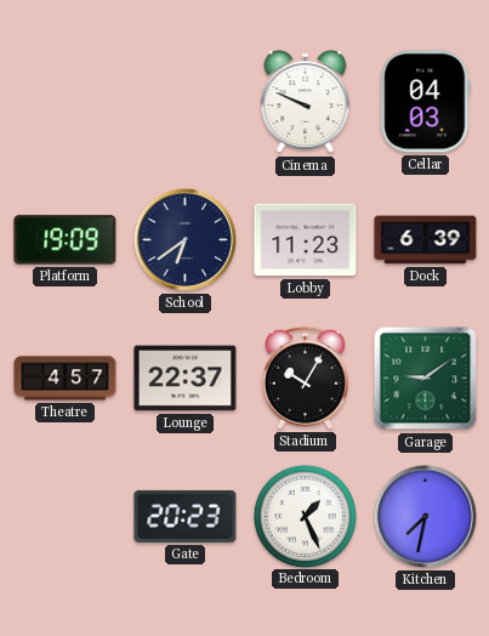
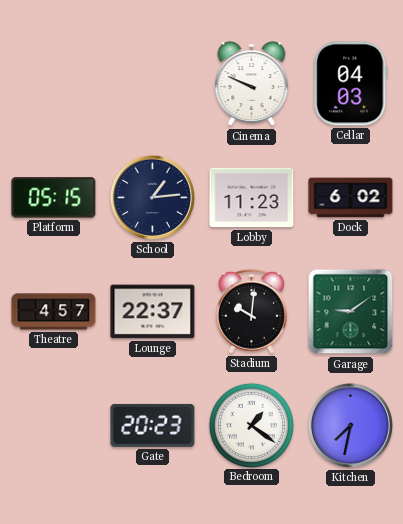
Platform: 19:09 -> 05:15 (54, 198)
School: 6:39 -> 1:14 (152, 197)
Dock: 6:39 -> 6:02 (351, 198)
Stadium: 10:05 -> 10:01 (251, 311)
Bedroom: 1:26 -> 1:21 (251, 425)
